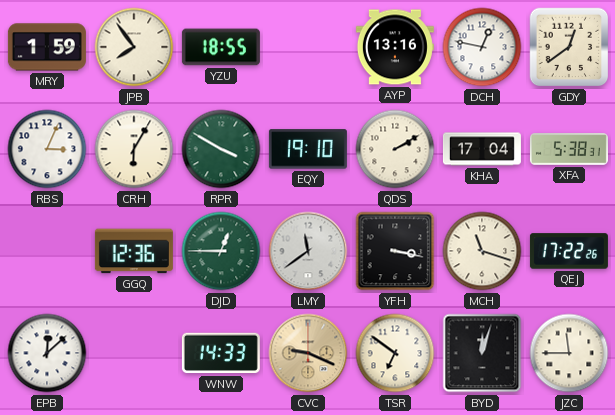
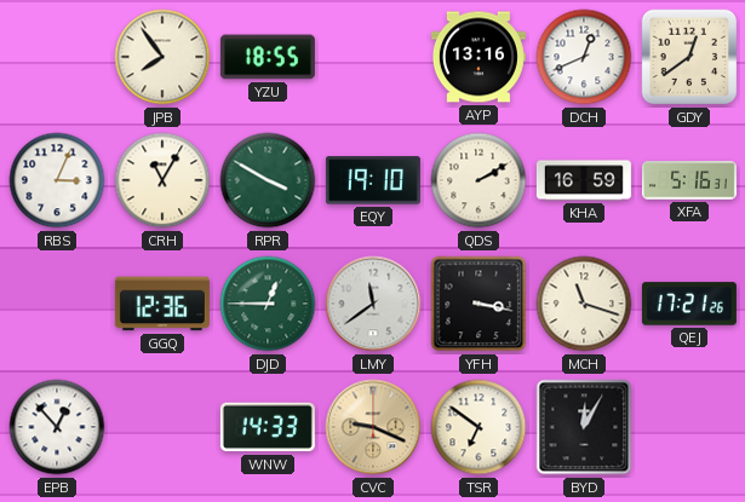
MRY: 1:59 -> none (47, 47)
DCH: 12:47 -> 12:41 (584, 57)
CRH: 6:05 -> 11:05 (162, 180)
KHA: 17:04 -> 16:59 (584, 180)
XFA: 5:38 -> 5:16 (689, 180)
QEJ: 17:22 -> 17:21 (689, 304)
EPB: 12:08 -> 12:53 (57, 427)
BYD: 12:03 -> 12:05 (584, 427)
JZC: 11:45 -> none (569, 353)
